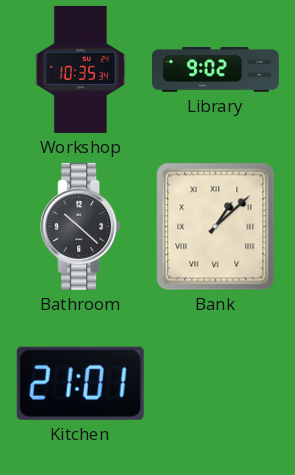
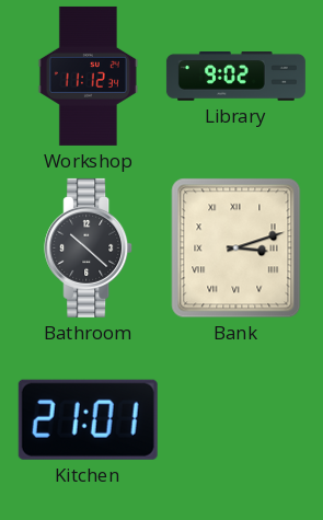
Workshop: 10:35 -> 11:12 (88, 76)
Bank: 1:08 -> 3:12 (237, 249)
